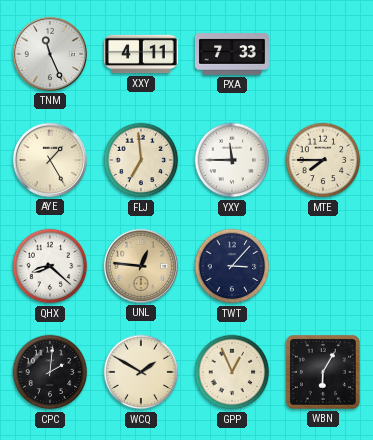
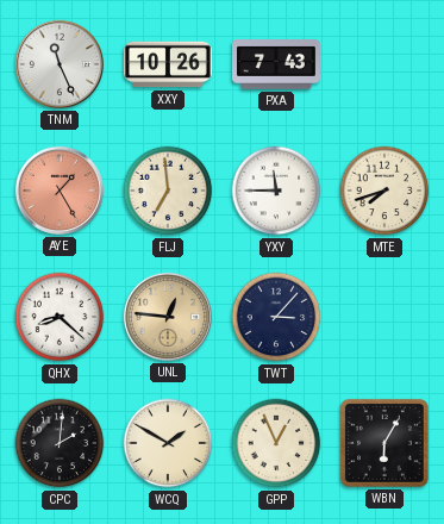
XXY: 4:11 -> 10:26 (168, 64)
PXA: 7:33 -> 7:43 (277, 64)
AYE dial: cream -> salmon (60, 191)
MTE: 7:45 -> 7:42 (384, 191)
